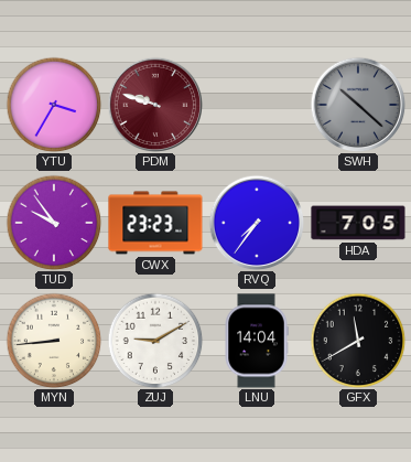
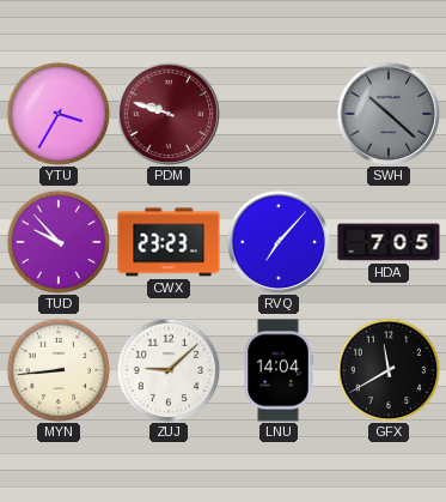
TUD: 9:54 -> 9:53 (59, 242)
RVQ: 7:36 -> 7:07 (279, 242)
ZUJ: 9:10 -> 9:08 (169, 370)
